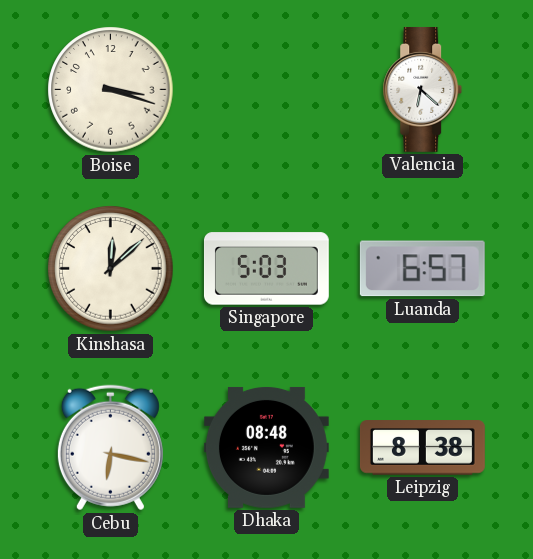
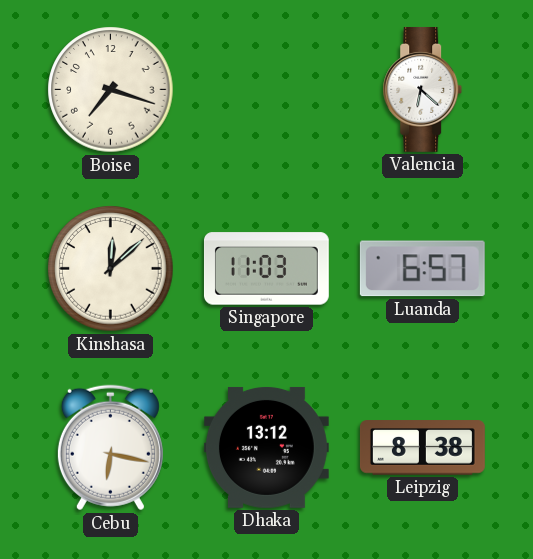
Boise: 3:18 -> 7:18 (111, 90)
Singapore: 5:03 -> 11:03 (266, 269)
Dhaka: 08:48 -> 13:12 (266, 447)
